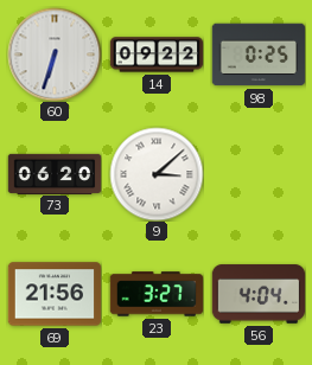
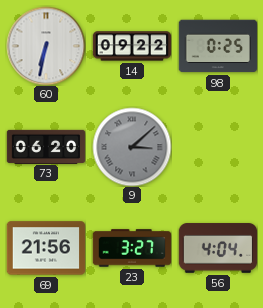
60: 6:33 -> 6:32 (46, 46)
9 dial: white -> grey (132, 147)
